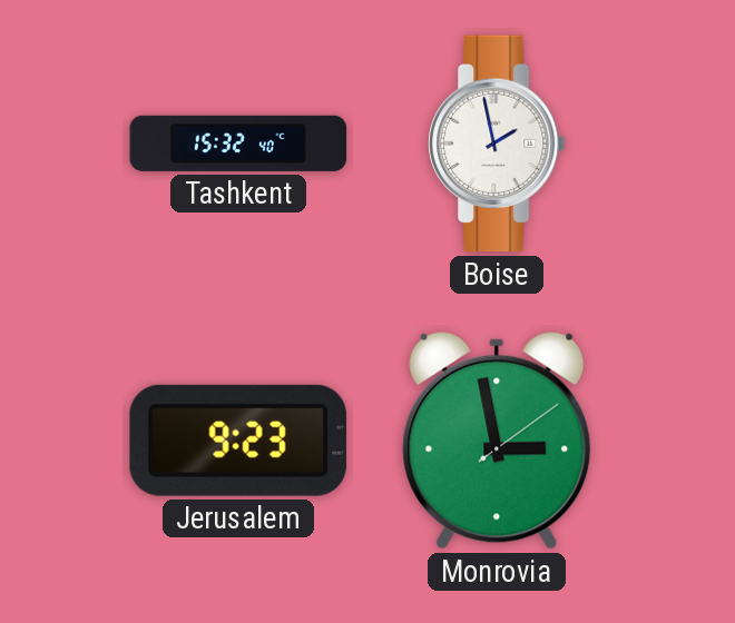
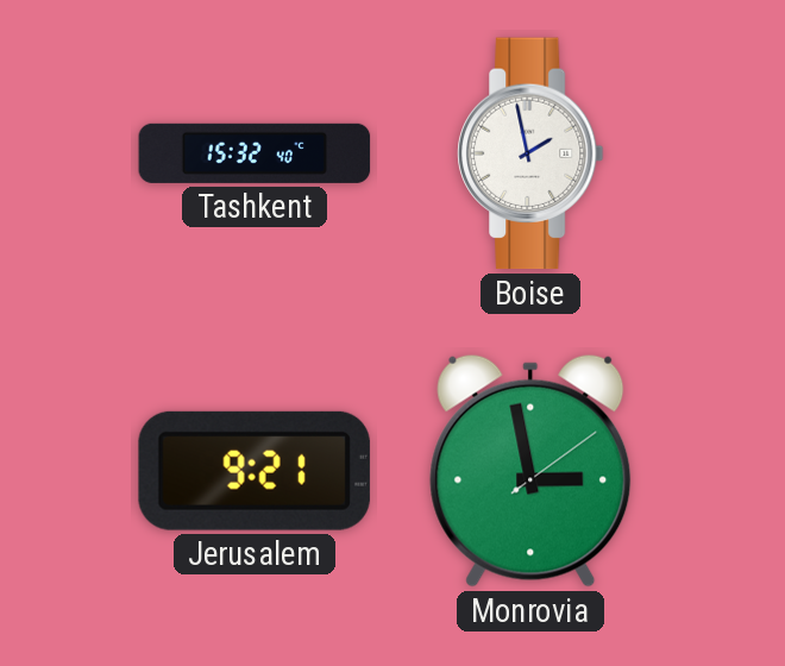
Jerusalem: 9:23 -> 9:21 (255, 471)
